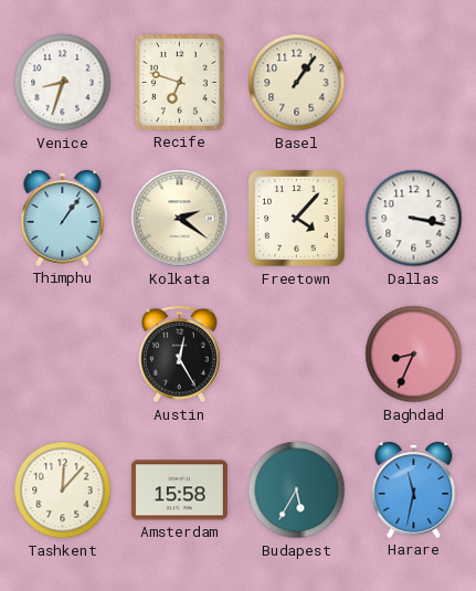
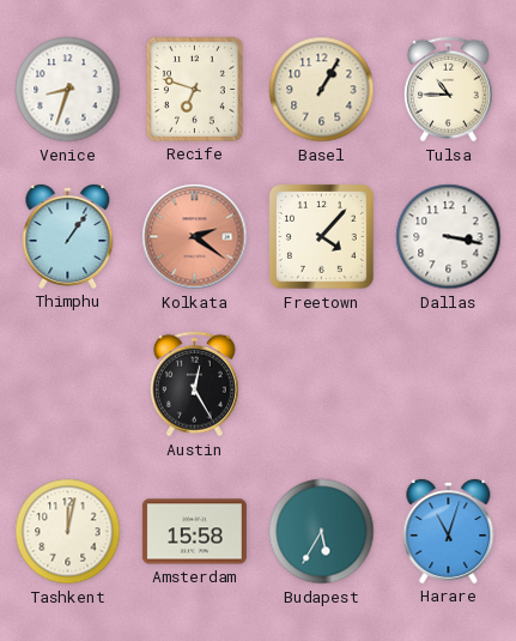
Basel: 1:06 -> 1:05 (322, 90)
Tulsa: none -> 10:45 (448, 90)
Kolkata dial: cream -> salmon (195, 237)
Baghdad: 8:34 -> none (414, 355)
Tashkent: 12:07 -> 12:02 (68, 532)
Harare: 11:32 -> 11:03 (449, 532)
